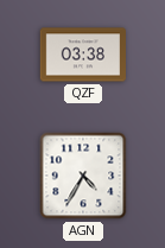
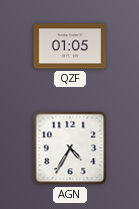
QZF: 03:38 -> 01:05 (69, 46)
